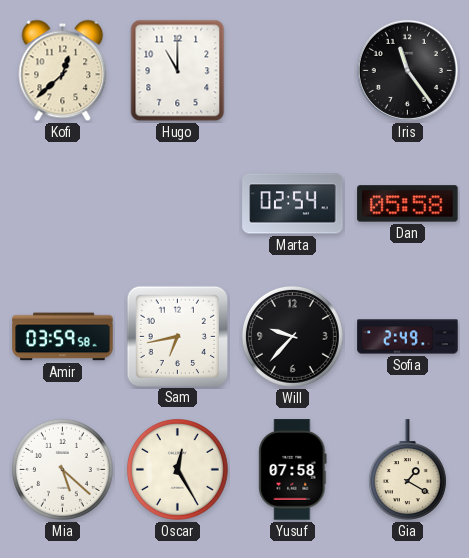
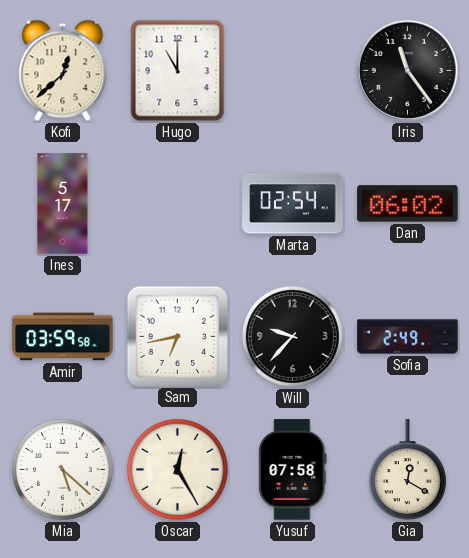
Ines: none -> 5:17 (63, 204)
Dan: 05:58 -> 06:02 (408, 204)
Gia: 1:20 -> 12:20 (407, 470)
